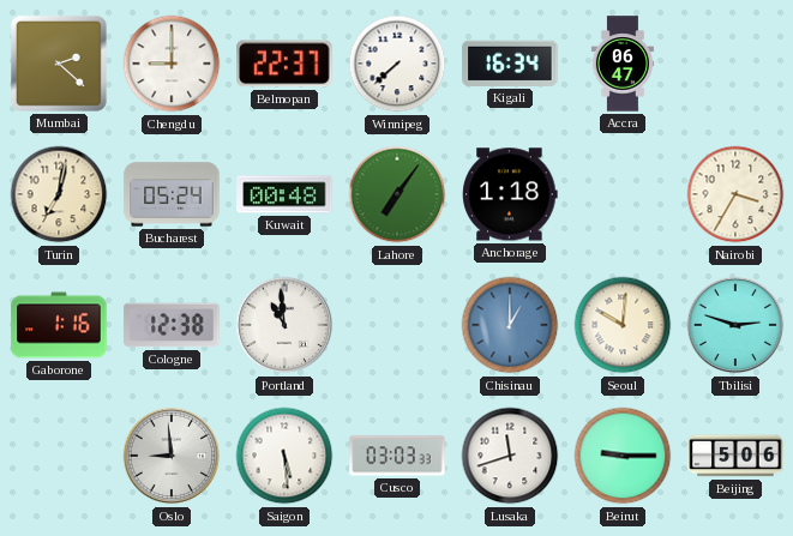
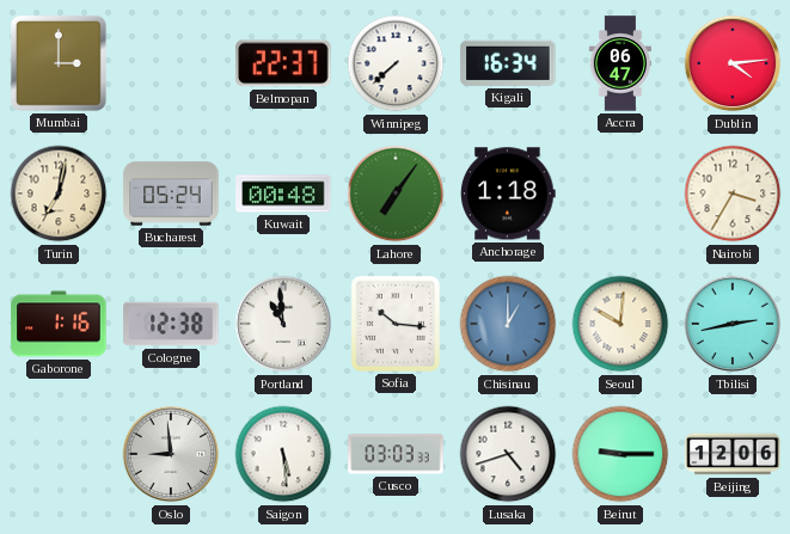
Mumbai: 2:22 -> 3:00 (59, 63)
Chengdu: 9:00 -> none (172, 64)
Dublin: none -> 4:14 (733, 63)
Sofia: none -> 10:16 (396, 324)
Tbilisi: 2:48 -> 2:43 (733, 324)
Lusaka: 11:42 -> 4:42 (508, 454)
Beijing: 5:06 -> 12:06 (733, 454)
